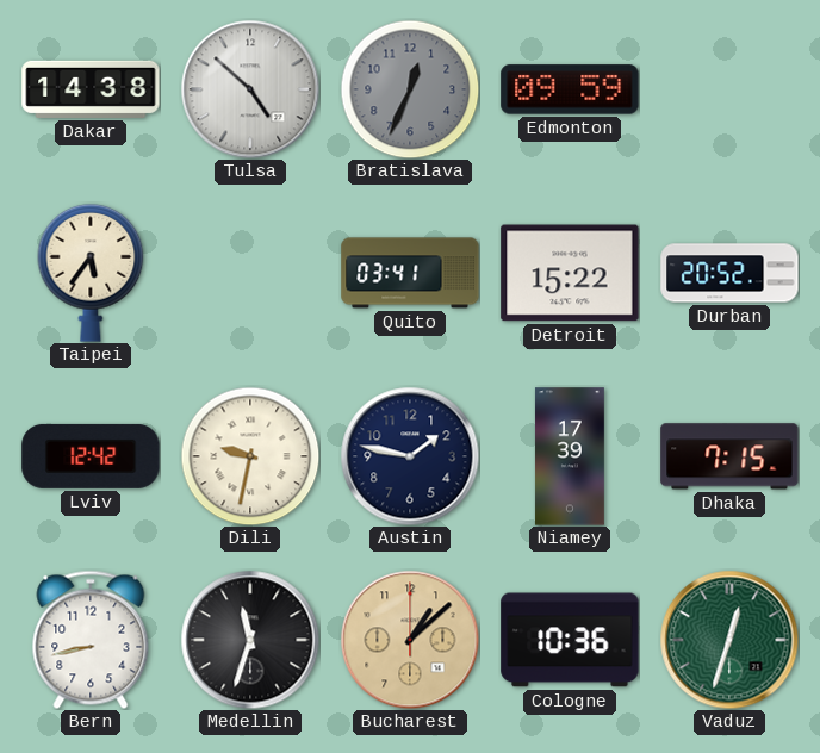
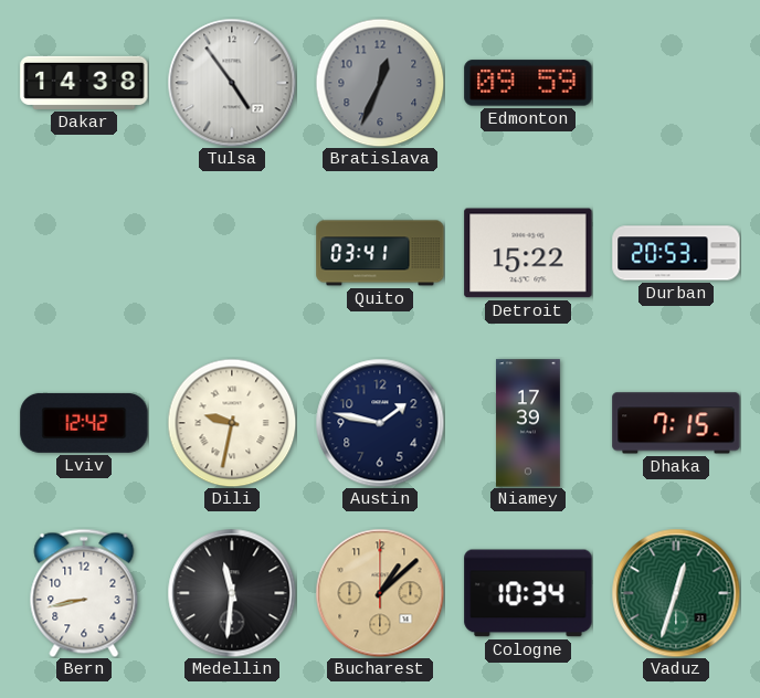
Tulsa: 4:52 -> 4:54 (232, 83)
Taipei: 5:36 -> none (91, 273)
Durban: 20:52 -> 20:53 (676, 253)
Medellin: 11:33 -> 11:31 (232, 593)
Cologne: 10:36 -> 10:34 (528, 593)
